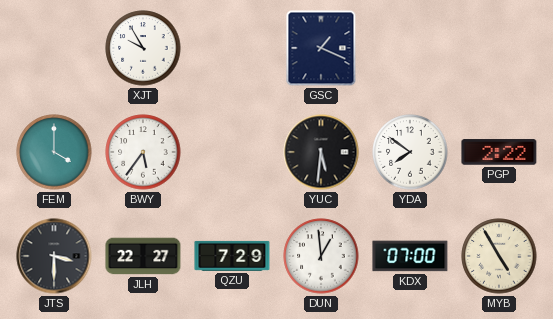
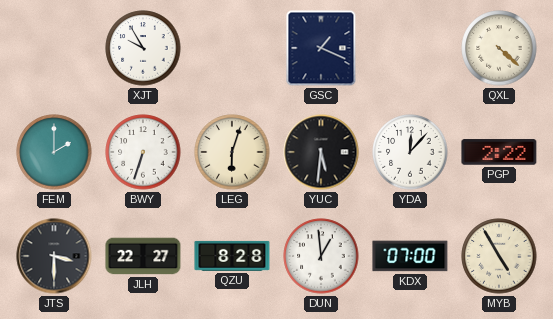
QXL: none -> 4:22 (499, 48)
FEM: 4:00 -> 2:00 (54, 152)
BWY: 5:36 -> 6:33 (143, 152)
LEG: none -> 6:03 (232, 152)
YDA: 7:51 -> 12:07 (410, 152)
QZU: 7:29 -> 8:28 (232, 256)
